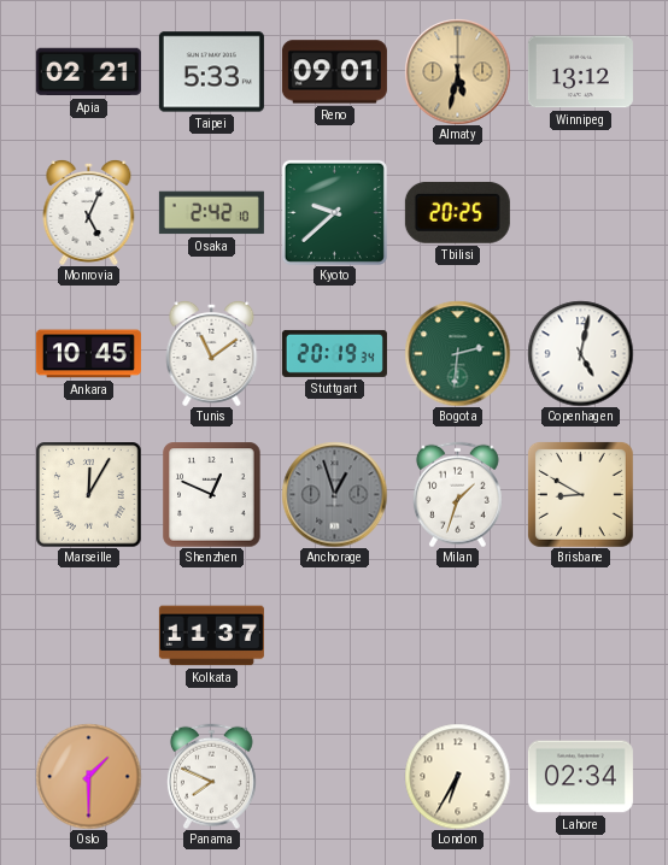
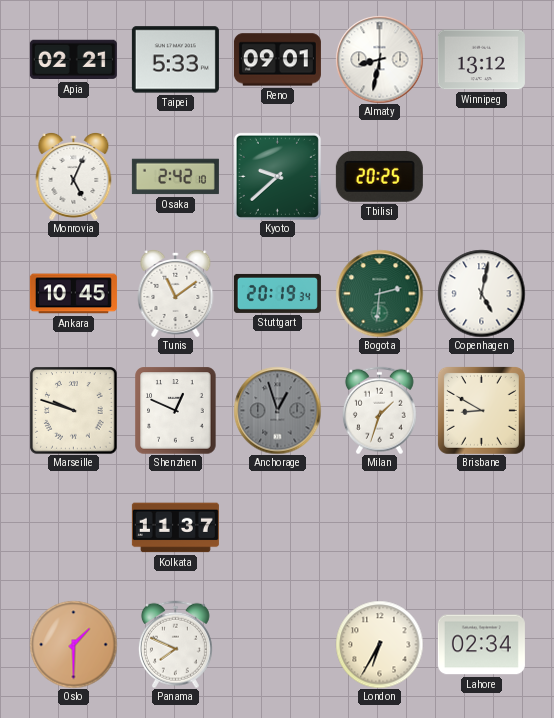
Almaty: 5:32 -> 8:32 (379, 59)
Almaty dial: champagne -> white (379, 59)
Marseille: 12:05 -> 9:48 (73, 410)
